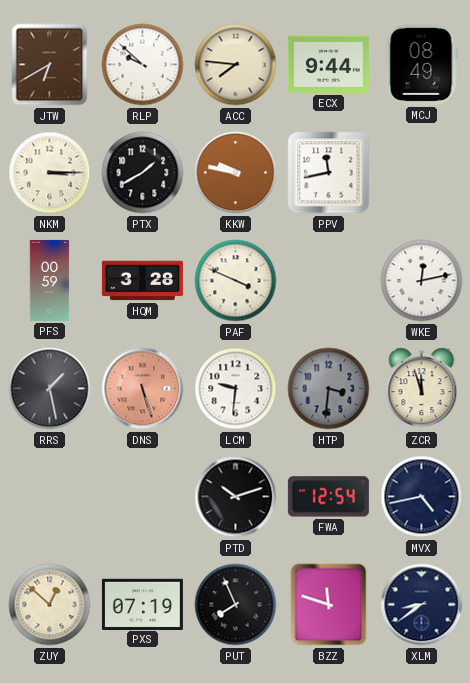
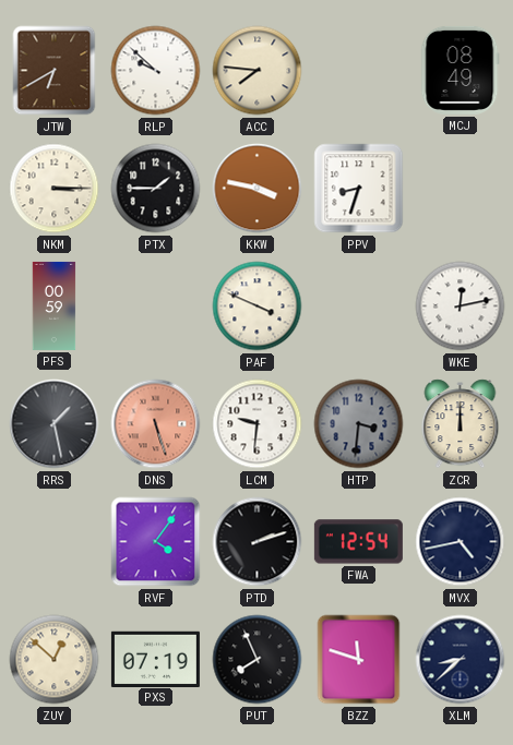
ECX: 9:44 -> none (328, 64)
PTX: 1:40 -> 1:45 (156, 189)
KKW: 9:47 -> 3:47 (258, 189)
PPV: 11:43 -> 8:33 (359, 189)
HQM: 3:28 -> none (142, 281)
ZCR: 11:57 -> 12:00 (461, 424)
RVF: none -> 4:06 (156, 542)
PTD: 10:12 -> 2:12 (258, 542)
XLM: 8:39 -> 8:38 (461, 660)
